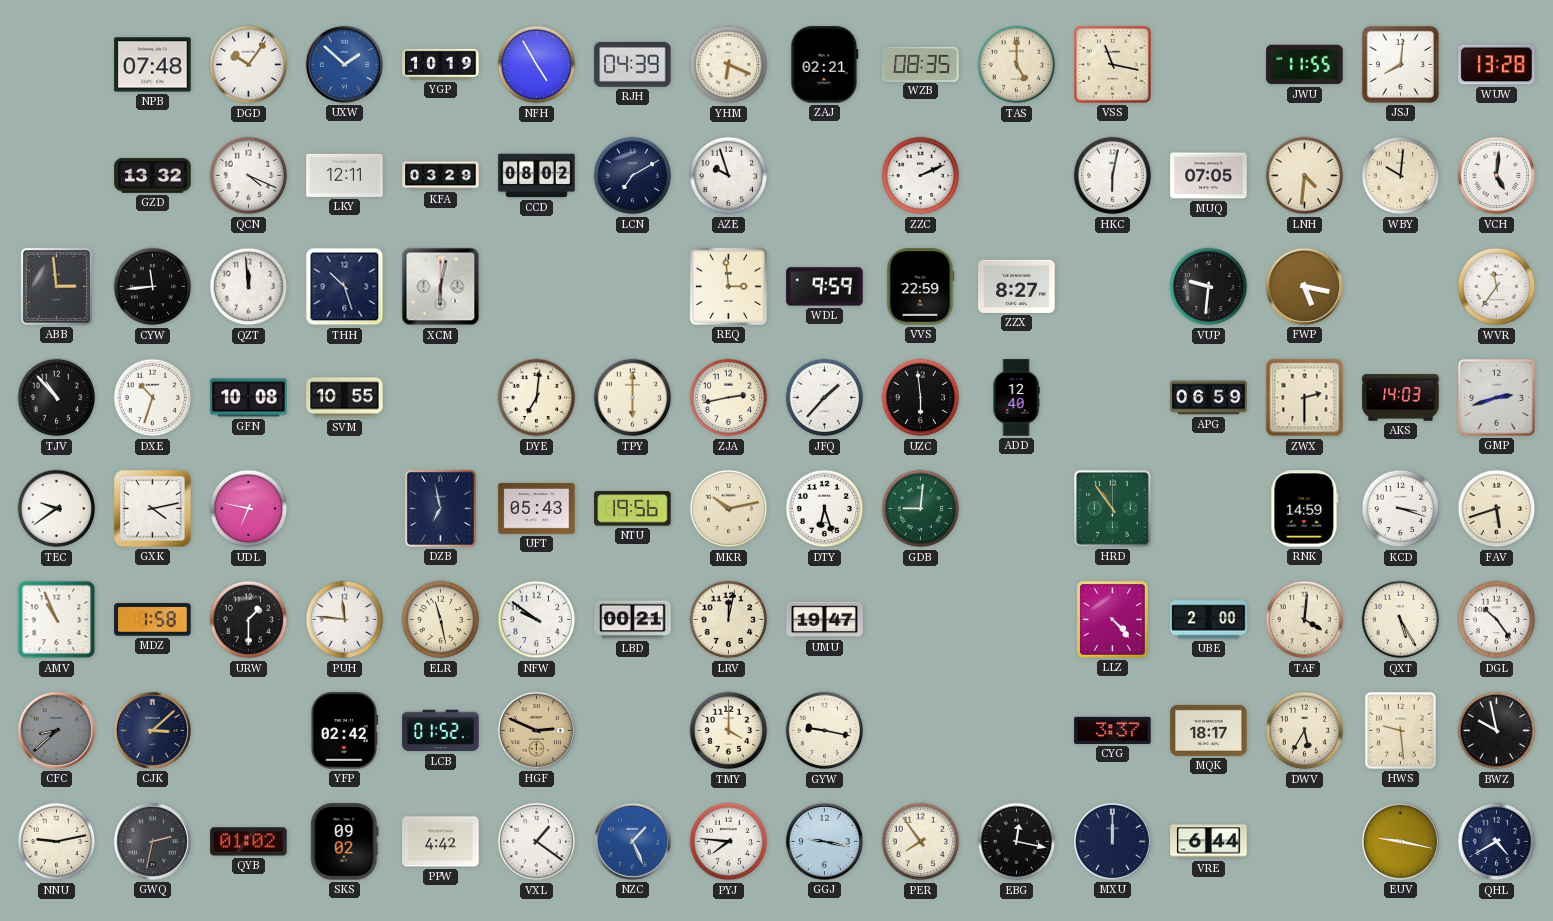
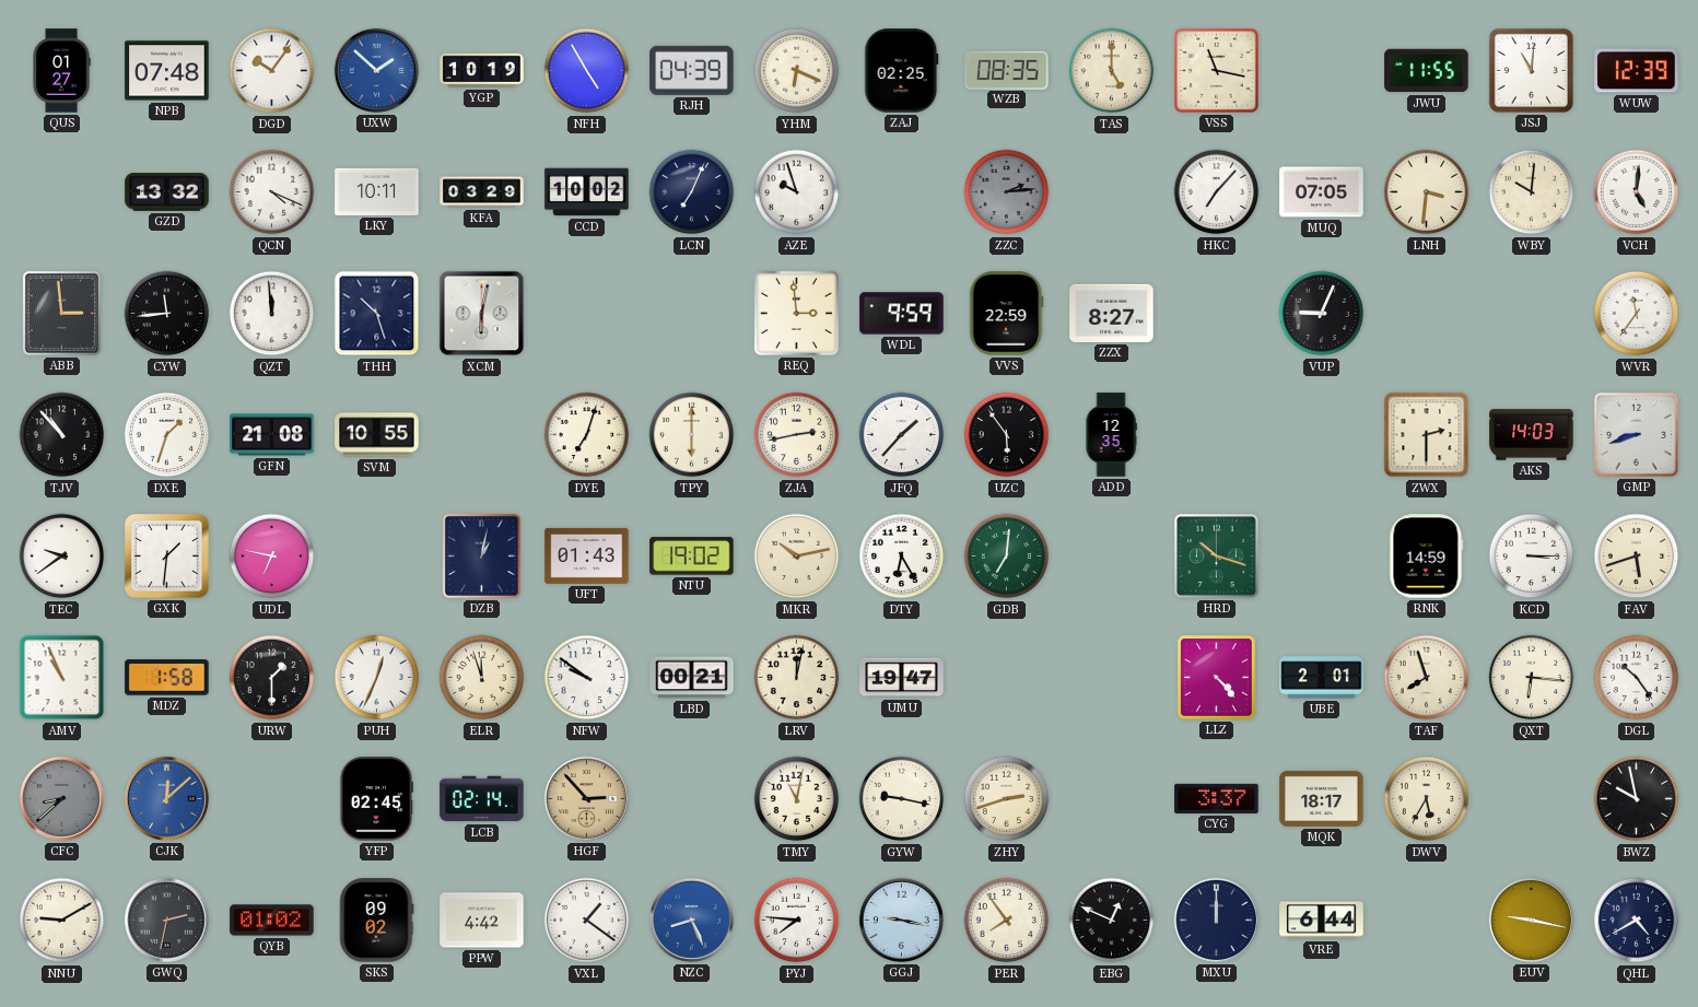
QUS: none -> 01:27 (61, 71)
ZAJ: 02:21 -> 02:25 (902, 71)
JSJ: 8:01 -> 11:01 (1531, 70)
WUW: 13:28 -> 12:39 (1637, 71)
LKY: 12:11 -> 10:11 (377, 191)
CCD: 08:02 -> 10:02 (587, 192)
LCN: 7:10 -> 7:04 (692, 192)
ZZC: 2:11 -> 2:14 (1007, 192)
ZZC dial: white -> grey (1007, 192)
HKC: 6:02 -> 7:07 (1217, 192)
LNH: 4:31 -> 3:31 (1427, 192)
VUP: 9:31 -> 9:04 (1322, 314)
FWP: 5:17 -> none (1304, 286)
DXE: 10:33 -> 1:33 (167, 435)
GFN: 10:08 -> 21:08 (272, 435)
DYE: 7:01 -> 7:03 (587, 435)
UZC: 5:59 -> 5:54 (1007, 435)
ADD: 12:40 -> 12:35 (1111, 435)
APG: 06:59 -> none (1209, 398)
GMP: 2:42 -> 8:42 (1636, 434)
GXK: 4:13 -> 1:31 (167, 557)
DZB: 6:58 -> 1:02 (481, 555)
UFT: 05:43 -> 01:43 (587, 555)
NTU: 19:56 -> 19:02 (692, 557)
DTY: 6:27 -> 6:25 (902, 557)
GDB: 9:01 -> 7:01 (1007, 557)
HRD: 10:54 -> 10:18 (1216, 555)
KCD: 3:18 -> 3:15 (1532, 557)
PUH: 11:46 -> 12:34 (377, 678)
ELR: 11:28 -> 11:57 (482, 678)
UBE: 2:00 -> 2:01 (1322, 678)
TAF: 4:01 -> 7:57 (1427, 678)
QXT: 5:25 -> 6:16 (1532, 678)
CJK: 3:08 -> 12:08 (166, 798)
CJK dial: navy -> blue (166, 798)
YFP: 02:42 -> 02:45 (375, 799)
LCB: 01:52 -> 02:14 (482, 799)
HGF: 2:49 -> 2:53 (586, 798)
TMY: 4:00 -> 11:02 (797, 799)
ZHY: none -> 2:42 (1007, 799)
HWS: 9:29 -> none (1401, 731)
NNU: 9:13 -> 9:10 (62, 921)
NZC: 1:26 -> 8:26 (691, 920)
EBG: 12:17 -> 12:49 (1112, 921)
